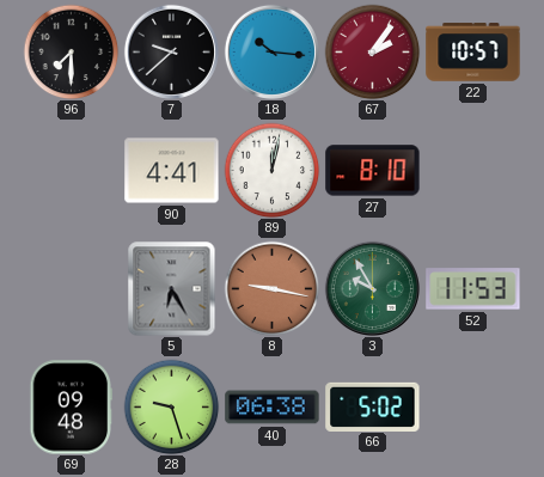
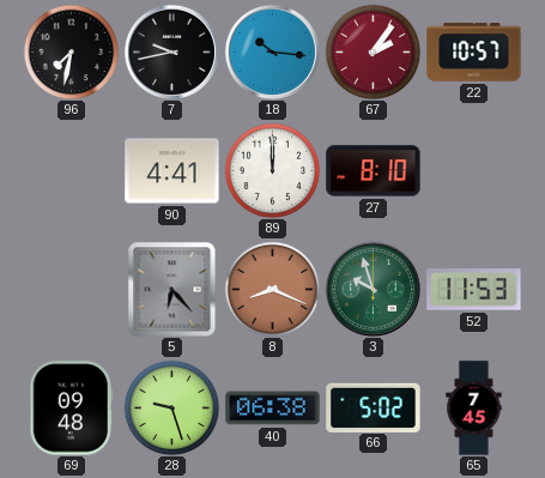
96: 7:30 -> 7:32 (71, 52)
7: 9:38 -> 9:43 (171, 52)
89: 12:02 -> 12:00 (272, 170)
5: 6:25 -> 6:23 (172, 289)
8: 9:17 -> 8:19 (272, 289)
3: 9:55 -> 9:57 (373, 289)
65: none -> 7:45 (474, 409)
